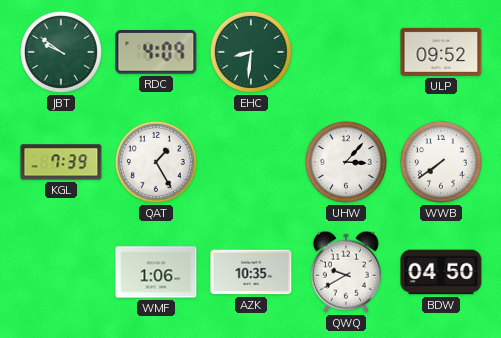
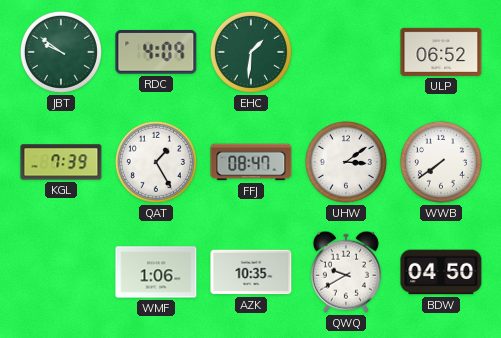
EHC: 8:31 -> 1:31 (251, 52)
ULP: 09:52 -> 06:52 (441, 52)
FFJ: none -> 08:47 (251, 162)
UHW: 3:07 -> 3:09 (346, 162)
